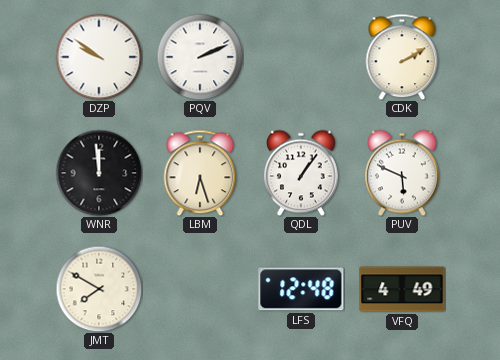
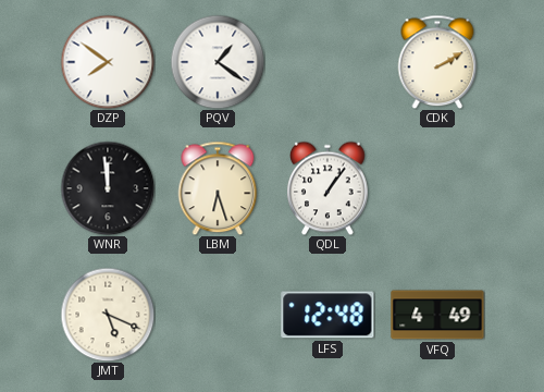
DZP: 9:51 -> 7:51 (108, 62)
PQV: 2:11 -> 1:21 (218, 62)
PUV: 5:49 -> none (403, 173)
JMT: 7:50 -> 5:19 (108, 315)
